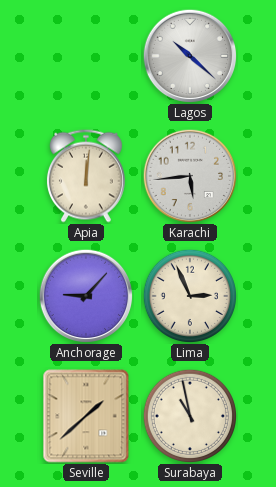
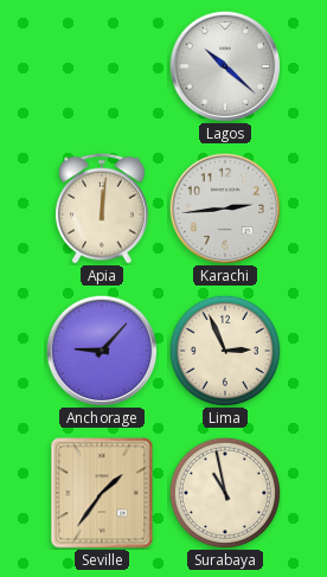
Karachi: 5:44 -> 2:44 (225, 209)
Seville: 1:38 -> 1:36 (102, 493)
